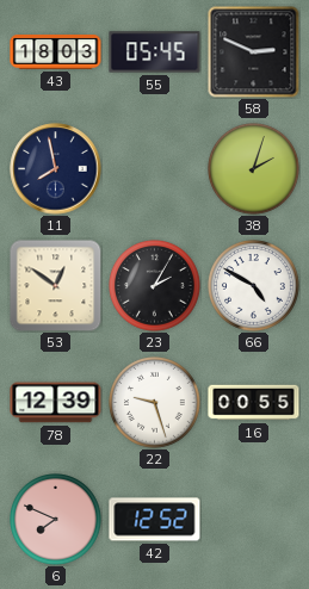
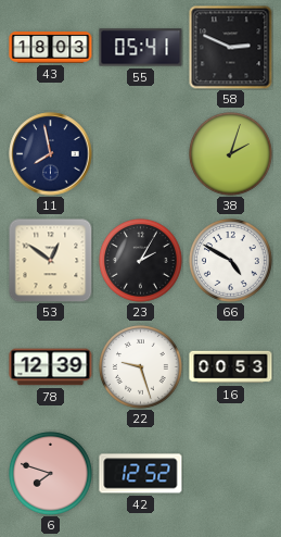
55: 05:45 -> 05:41 (141, 48)
16: 00:55 -> 00:53 (231, 367)
6: 7:49 -> 7:48 (51, 474)
